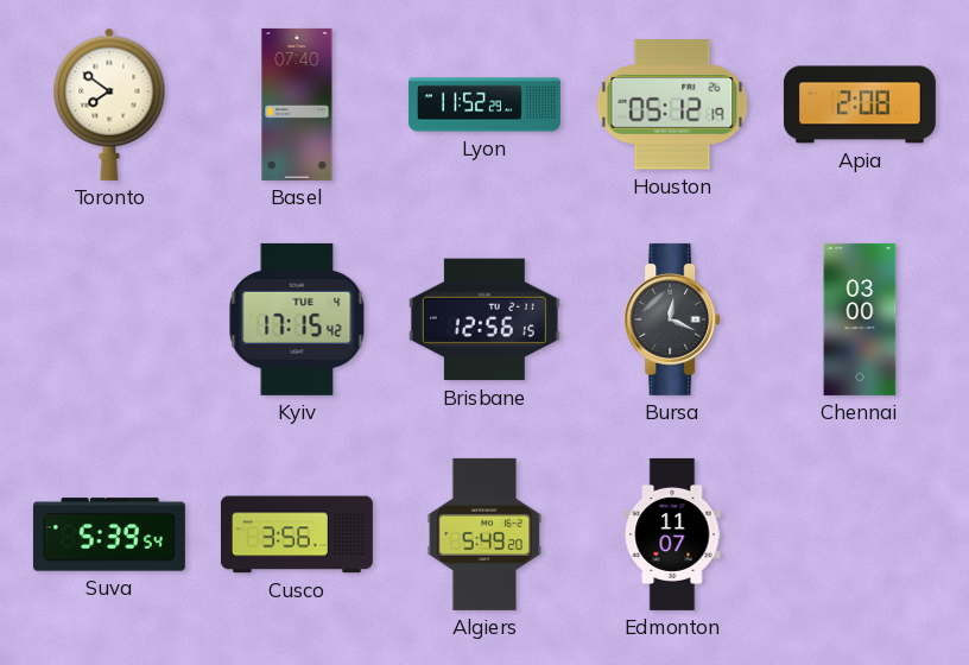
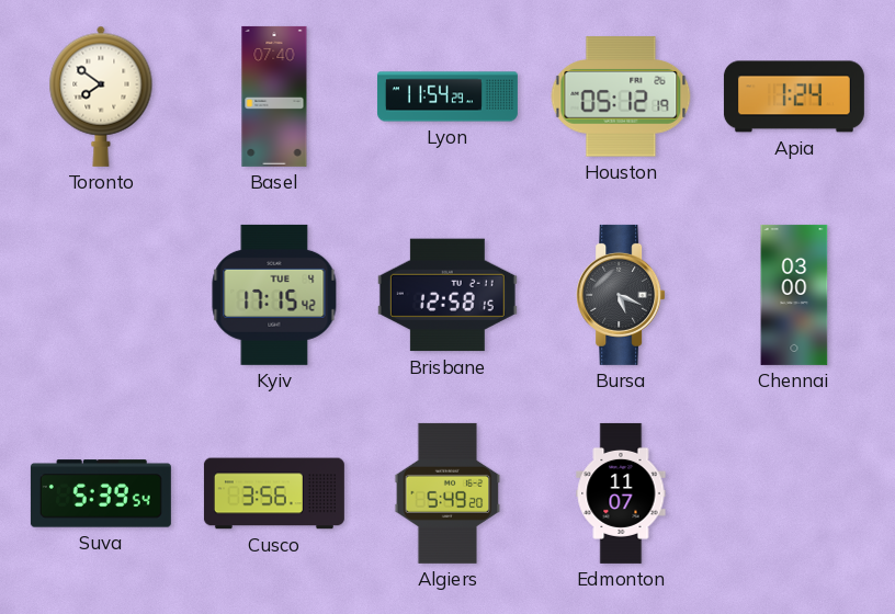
Lyon: 11:52 -> 11:54 (448, 96)
Apia: 2:08 -> 1:24 (794, 96)
Brisbane: 12:56 -> 12:58 (448, 295)
Bursa: 12:19 -> 5:19 (621, 295)
